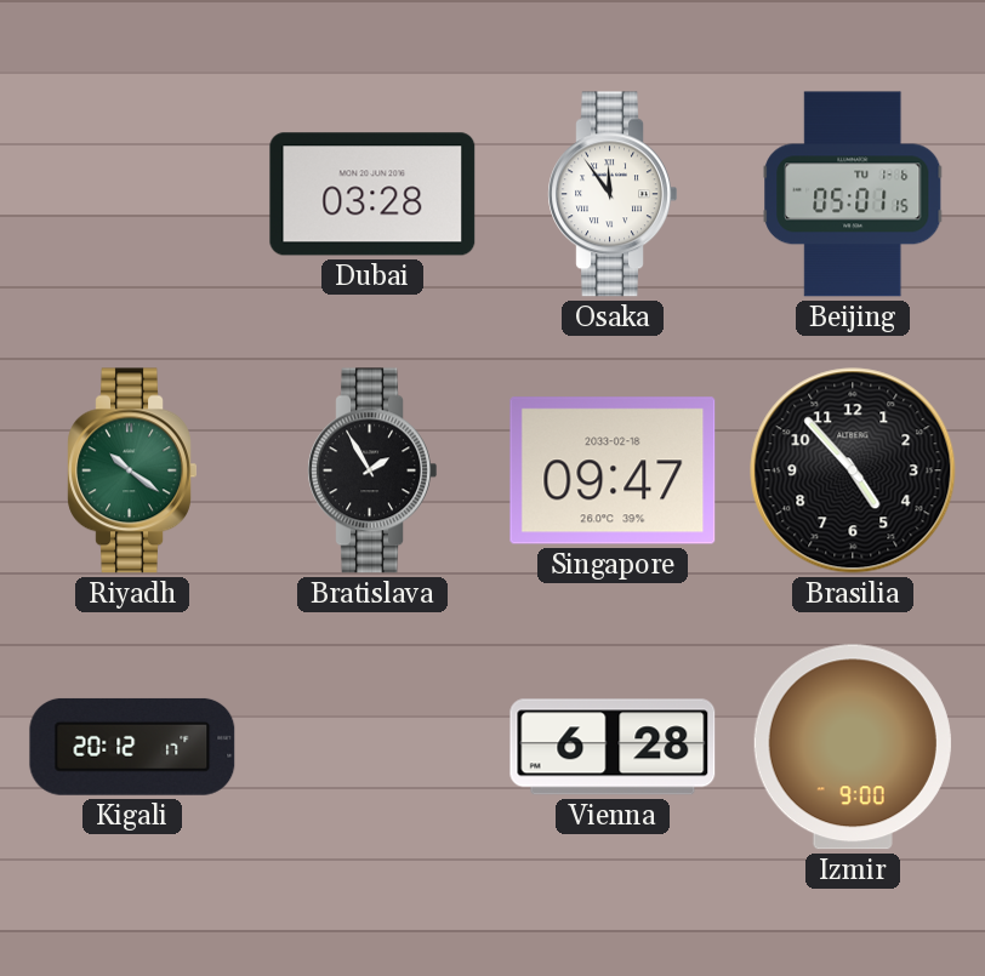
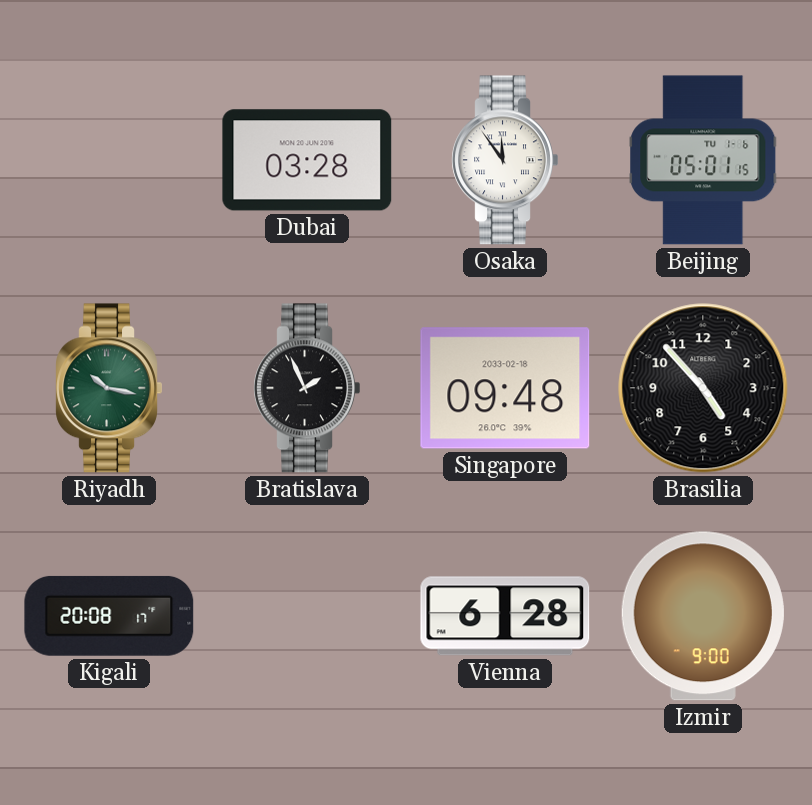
Riyadh: 10:21 -> 10:17 (109, 388)
Bratislava: 1:55 -> 1:56 (307, 388)
Singapore: 09:47 -> 09:48 (505, 388)
Kigali: 20:12 -> 20:08 (109, 616)
